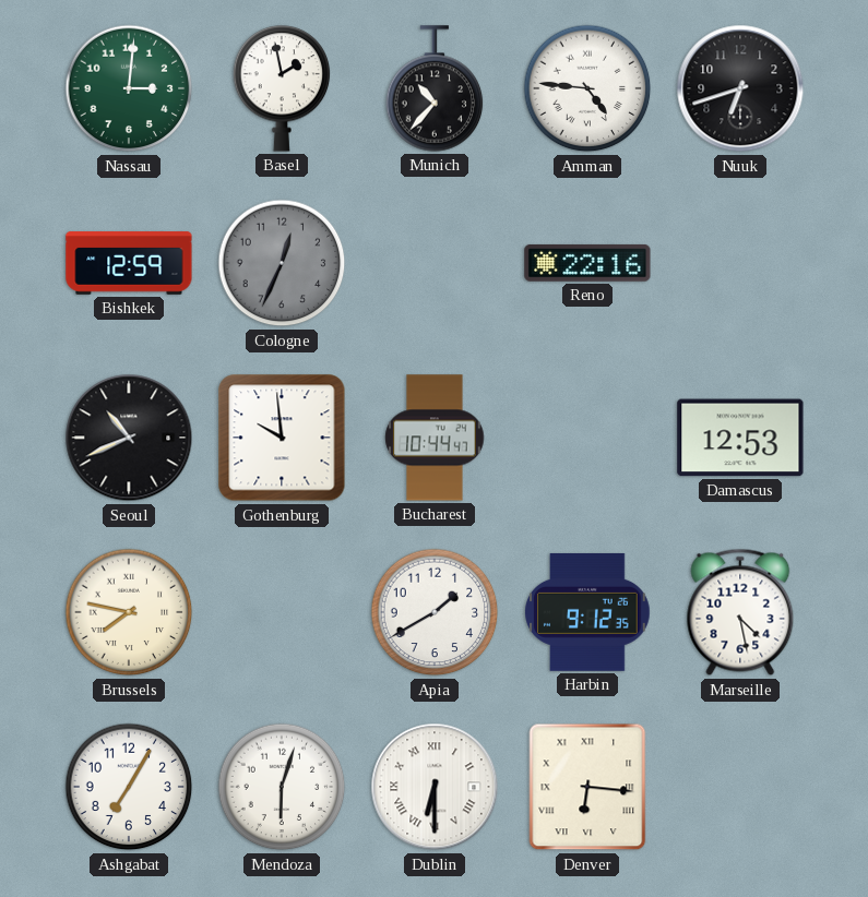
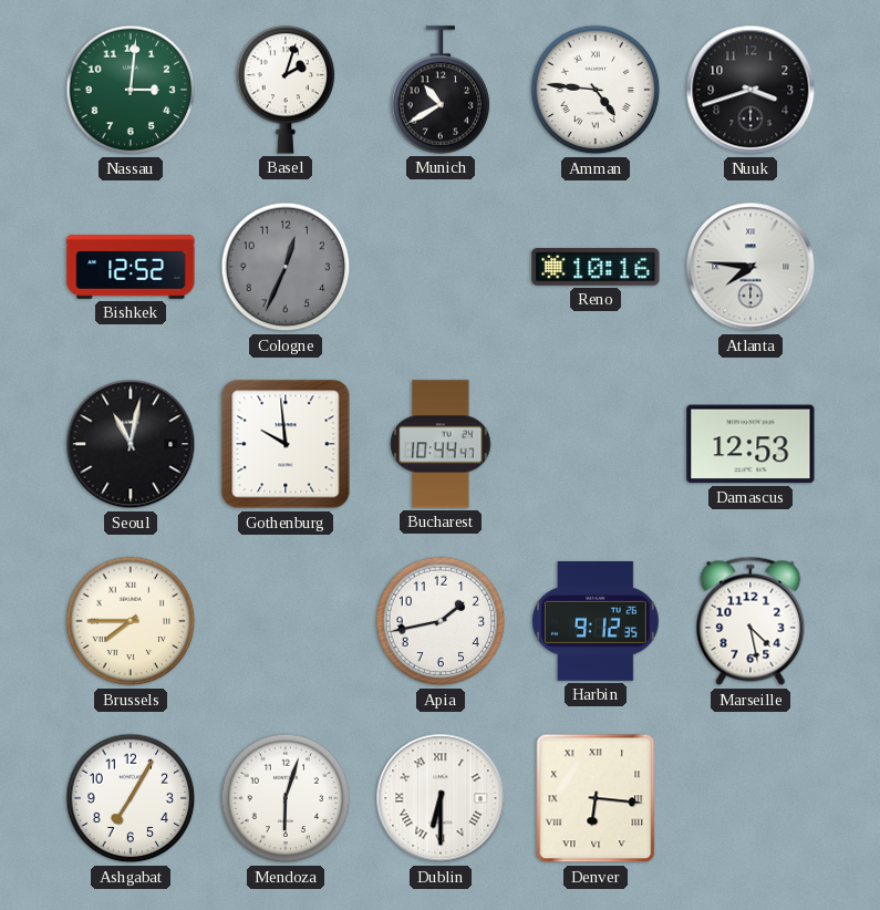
Basel: 1:58 -> 2:03 (286, 90)
Munich: 10:37 -> 10:40 (441, 90)
Nuuk: 6:42 -> 3:42 (750, 90)
Bishkek: 12:59 -> 12:52 (131, 267)
Reno: 22:16 -> 10:16 (596, 267)
Atlanta: none -> 7:46 (750, 267)
Seoul: 10:41 -> 11:02 (131, 444)
Brussels: 7:47 -> 7:45 (131, 621)
Apia: 1:40 -> 1:43 (441, 621)
